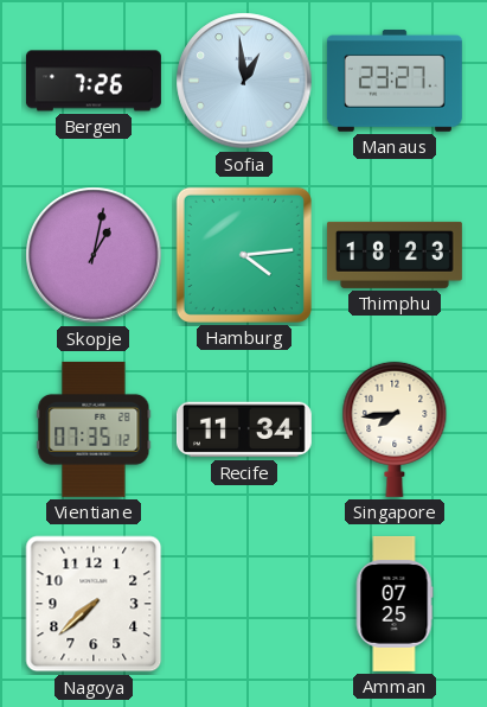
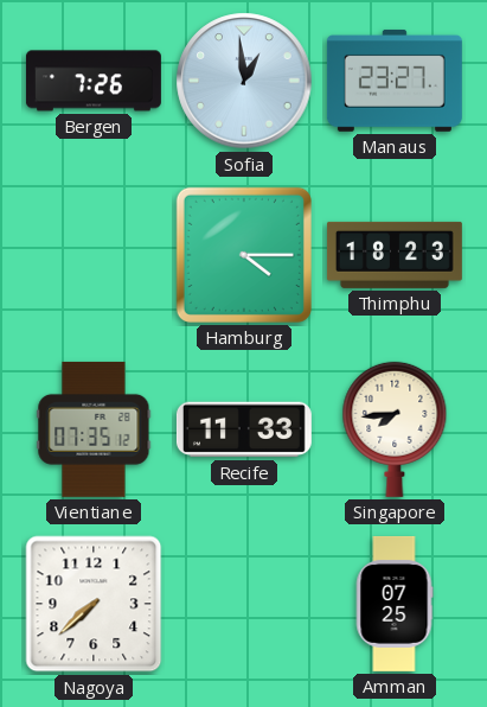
Skopje: 1:02 -> none (94, 255)
Hamburg: 4:14 -> 4:15 (244, 255)
Recife: 11:34 -> 11:33 (244, 429)
